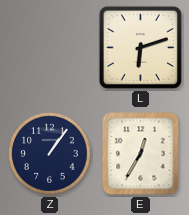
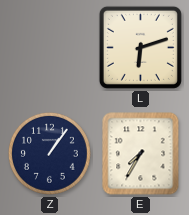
E: 12:35 -> 7:35 (141, 154)
